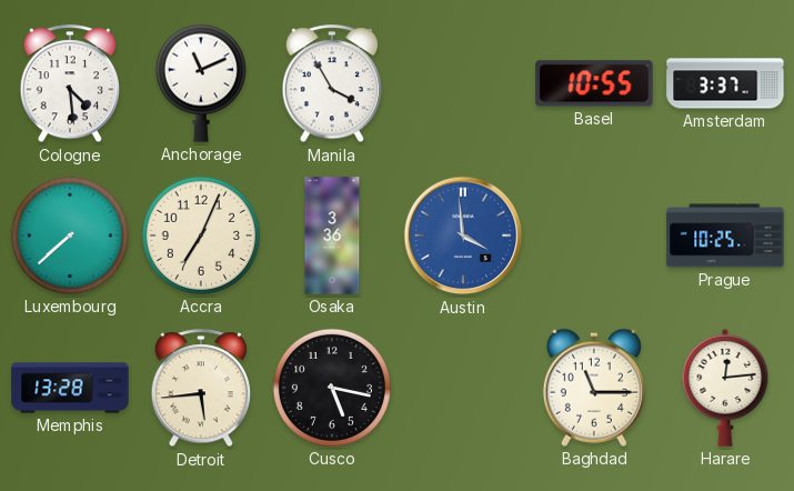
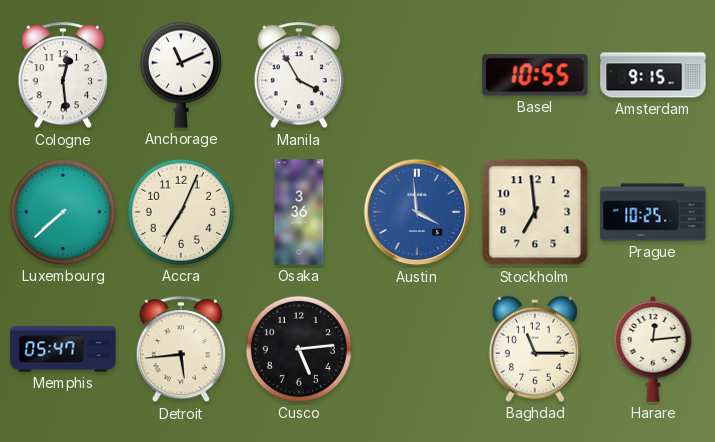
Cologne: 4:29 -> 12:29 (62, 76)
Amsterdam: 3:37 -> 9:15 (653, 75)
Stockholm: none -> 6:59 (535, 212)
Memphis: 13:28 -> 05:47 (63, 349)
Cusco: 5:17 -> 5:14 (299, 349)
